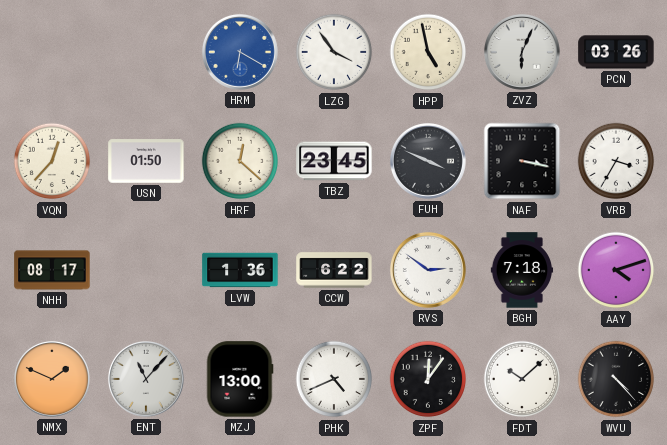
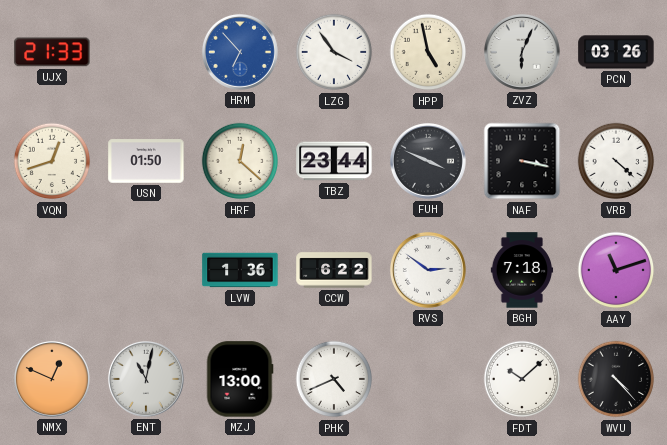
UJX: none -> 21:33 (52, 52)
HRM: 6:20 -> 6:53 (240, 52)
VQN: 12:37 -> 12:42 (52, 161)
TBZ: 23:45 -> 23:44 (334, 161)
VRB: 3:35 -> 4:22 (616, 161)
NHH: 08:17 -> none (52, 270)
AAY: 4:12 -> 11:12 (616, 270)
NMX: 1:49 -> 12:49 (52, 379)
ENT: 11:07 -> 11:02 (146, 379)
ZPF: 12:06 -> none (428, 379)
